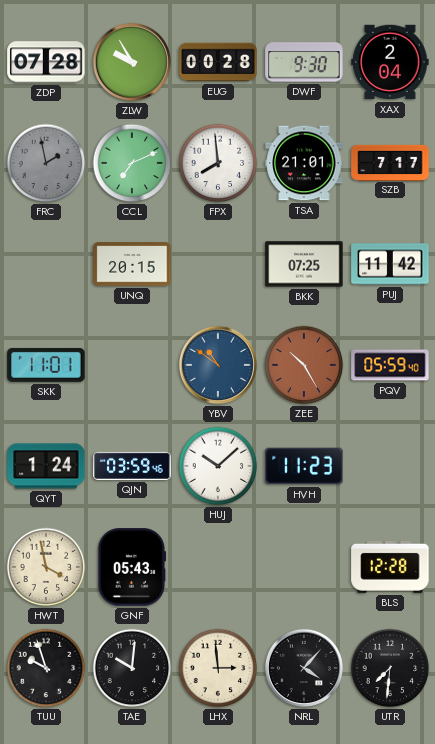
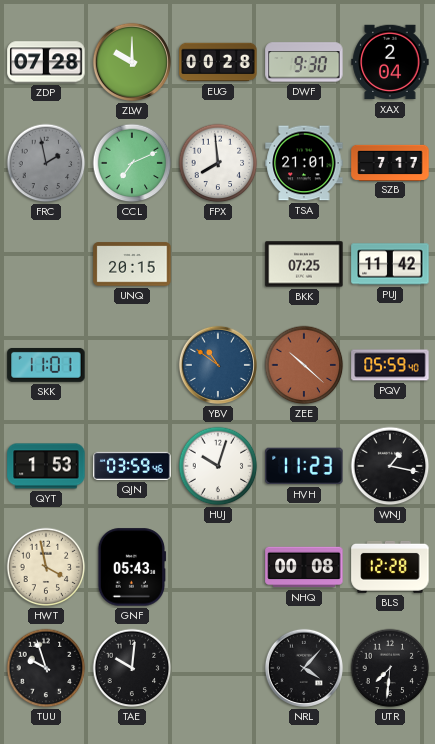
ZLW: 9:55 -> 10:00 (132, 62)
ZEE: 10:25 -> 10:22 (304, 365)
QYT: 1:24 -> 1:53 (46, 466)
HUJ: 10:08 -> 10:03 (218, 466)
WNJ: none -> 1:17 (390, 466)
NHQ: none -> 00:08 (304, 567)
LHX: 2:59 -> none (218, 668)
